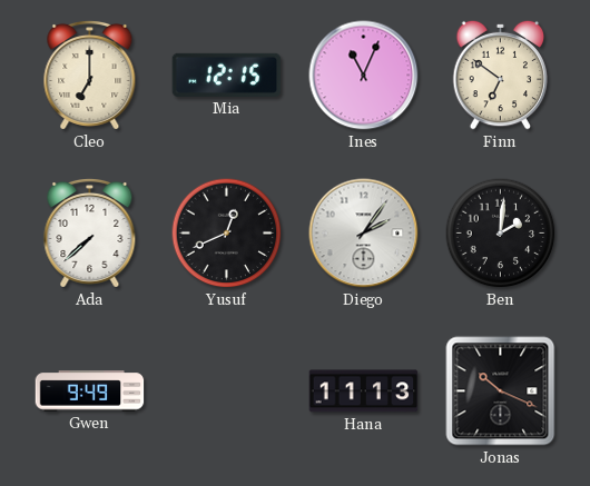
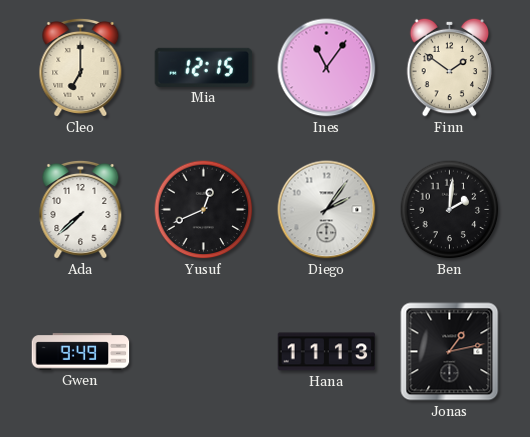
Ines: 11:04 -> 11:06 (327, 68)
Finn: 6:51 -> 1:51 (450, 67)
Jonas: 10:19 -> 1:13 (450, 352)
